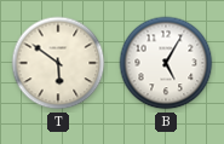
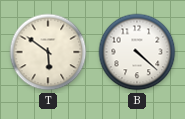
B: 5:05 -> 4:22 (137, 52)
